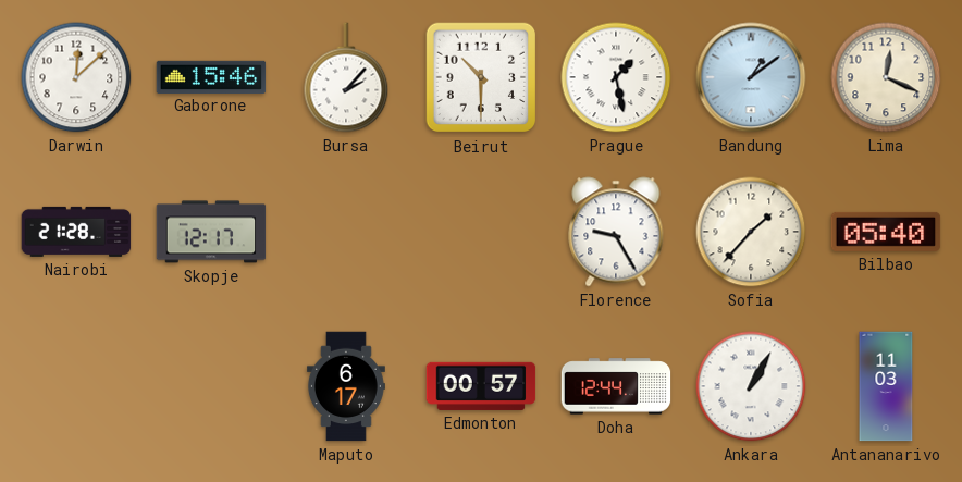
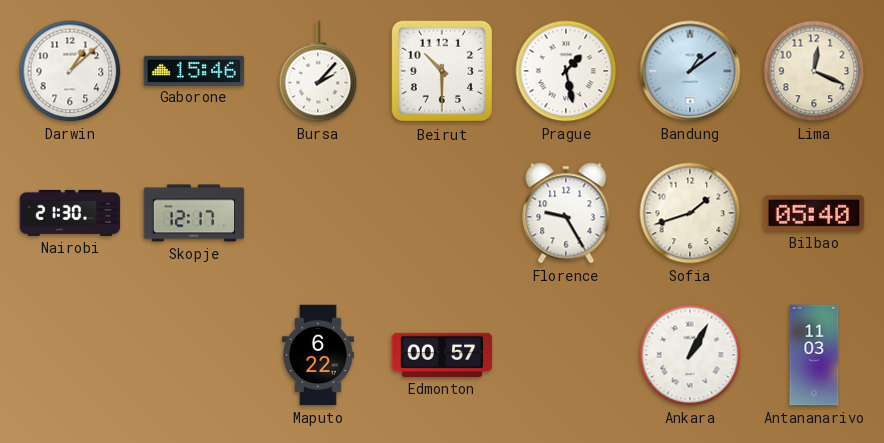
Darwin: 12:08 -> 1:08 (70, 71)
Nairobi: 21:28 -> 21:30 (70, 213)
Sofia: 1:37 -> 1:42 (690, 213)
Maputo: 6:17 -> 6:22 (318, 355)
Doha: 12:44 -> none (616, 386)
